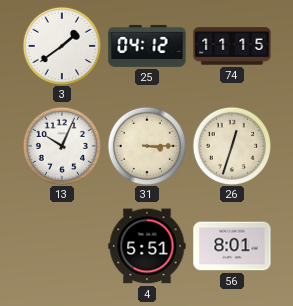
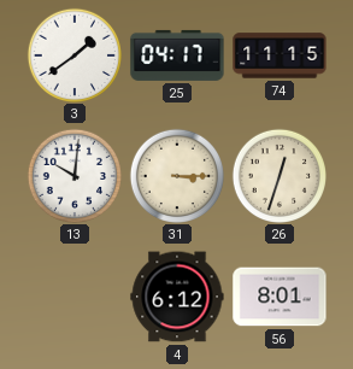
25: 04:12 -> 04:17 (177, 55)
13: 10:04 -> 10:01 (73, 175)
4: 5:51 -> 6:12 (177, 297)
